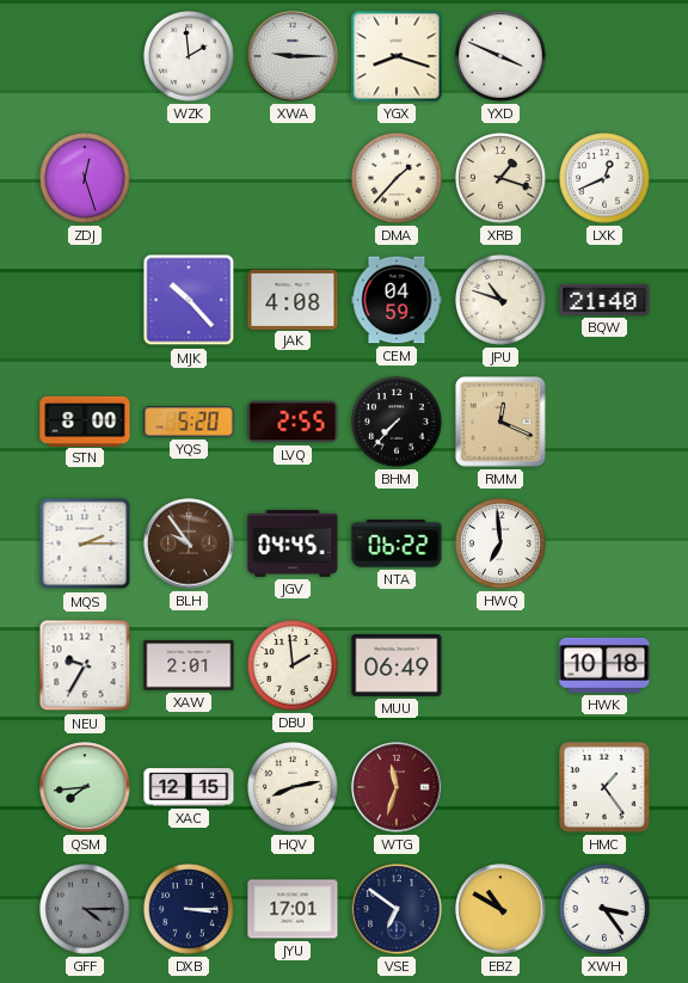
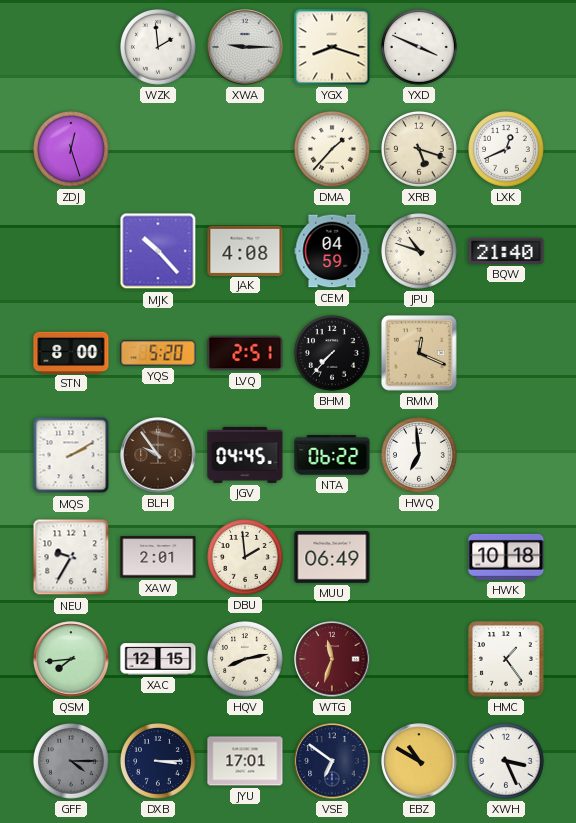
XRB: 1:18 -> 5:18 (420, 150)
LVQ: 2:55 -> 2:51 (245, 353)
MQS: 2:15 -> 2:10 (71, 455)
XWH: 3:24 -> 3:26 (507, 762)
